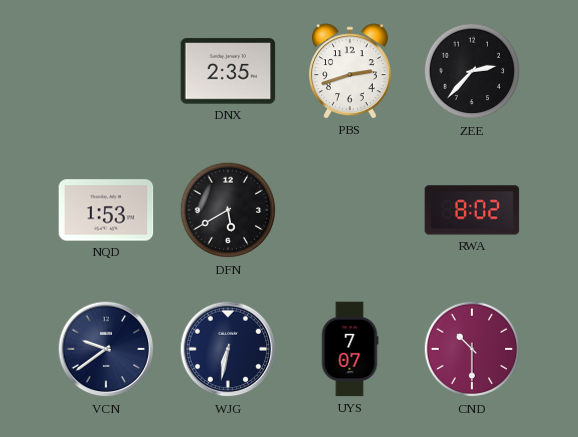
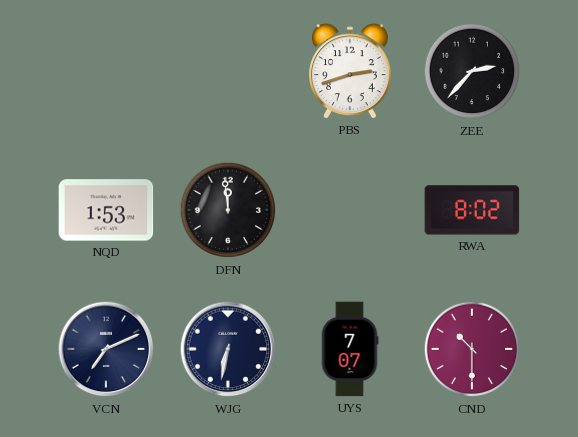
DNX: 2:35 -> none (228, 71)
DFN: 5:40 -> 11:59 (228, 210)
VCN: 9:39 -> 7:11 (106, 349)
